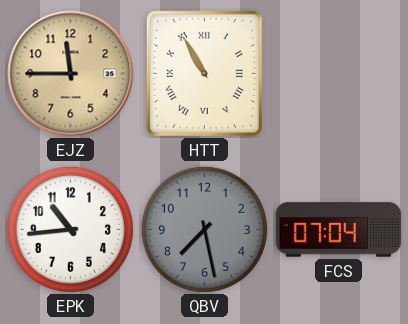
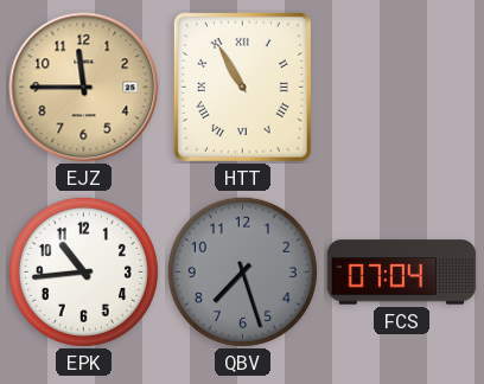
QBV: 7:28 -> 7:27 (242, 271)
